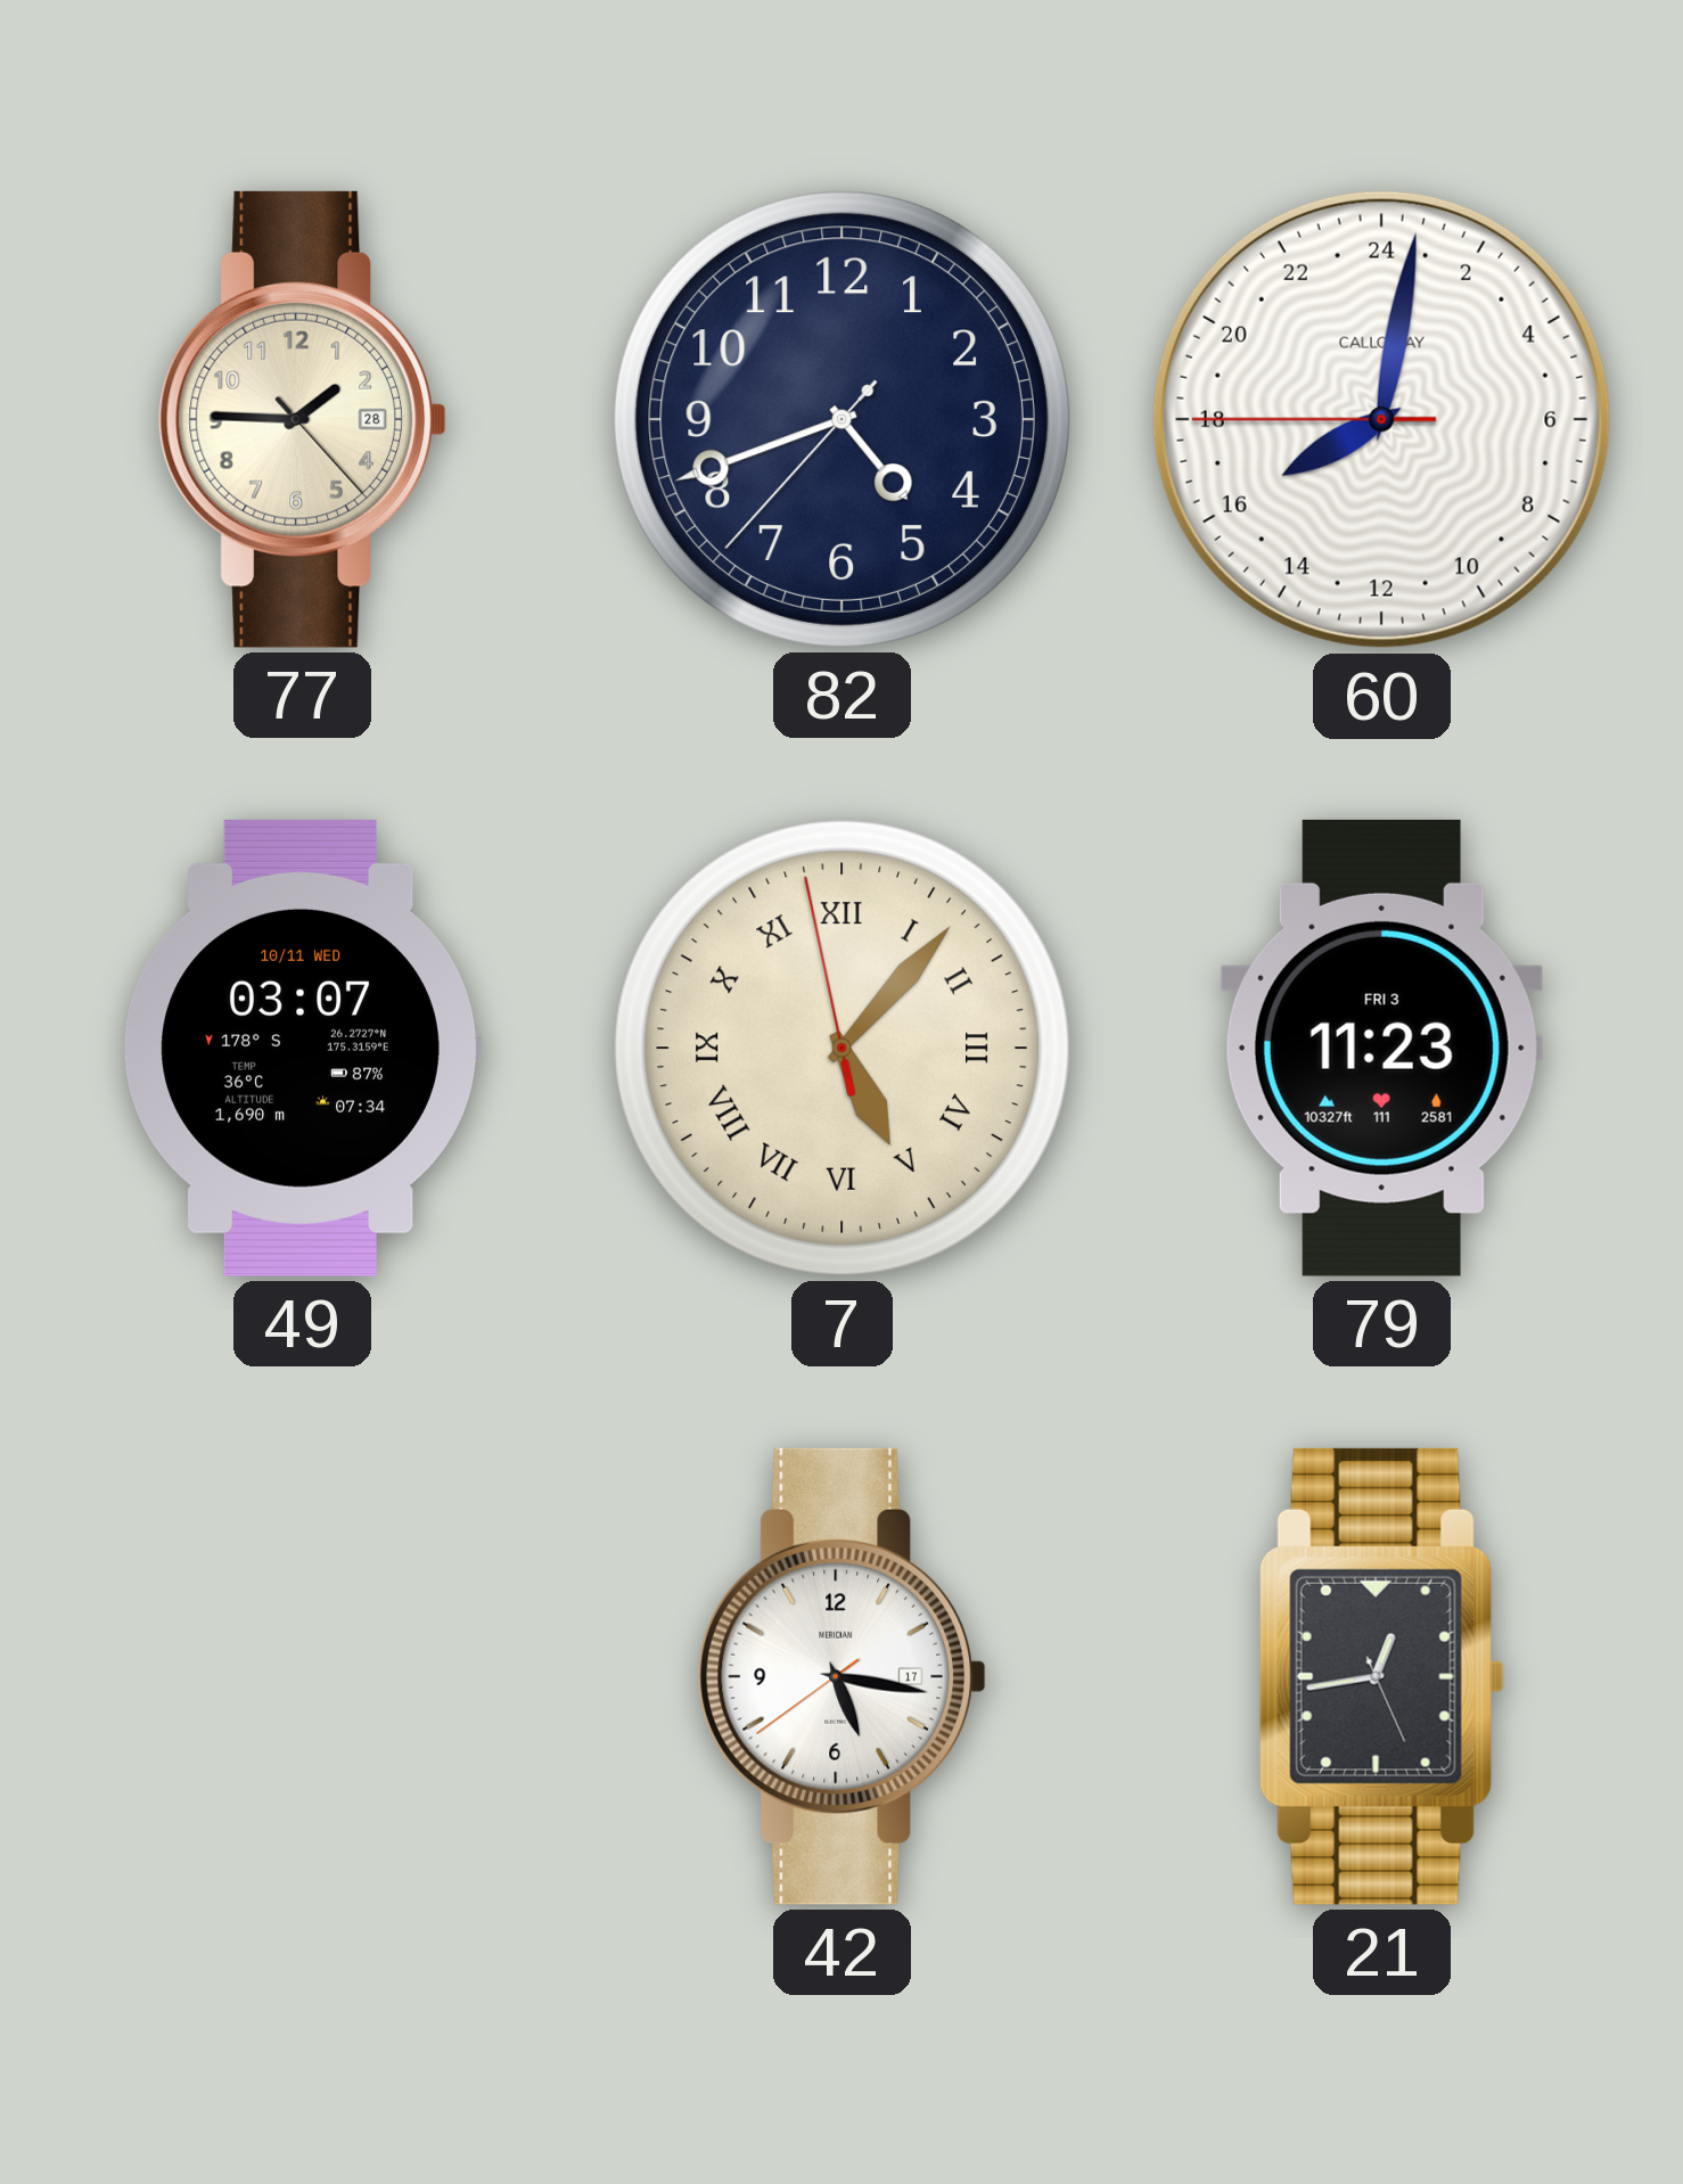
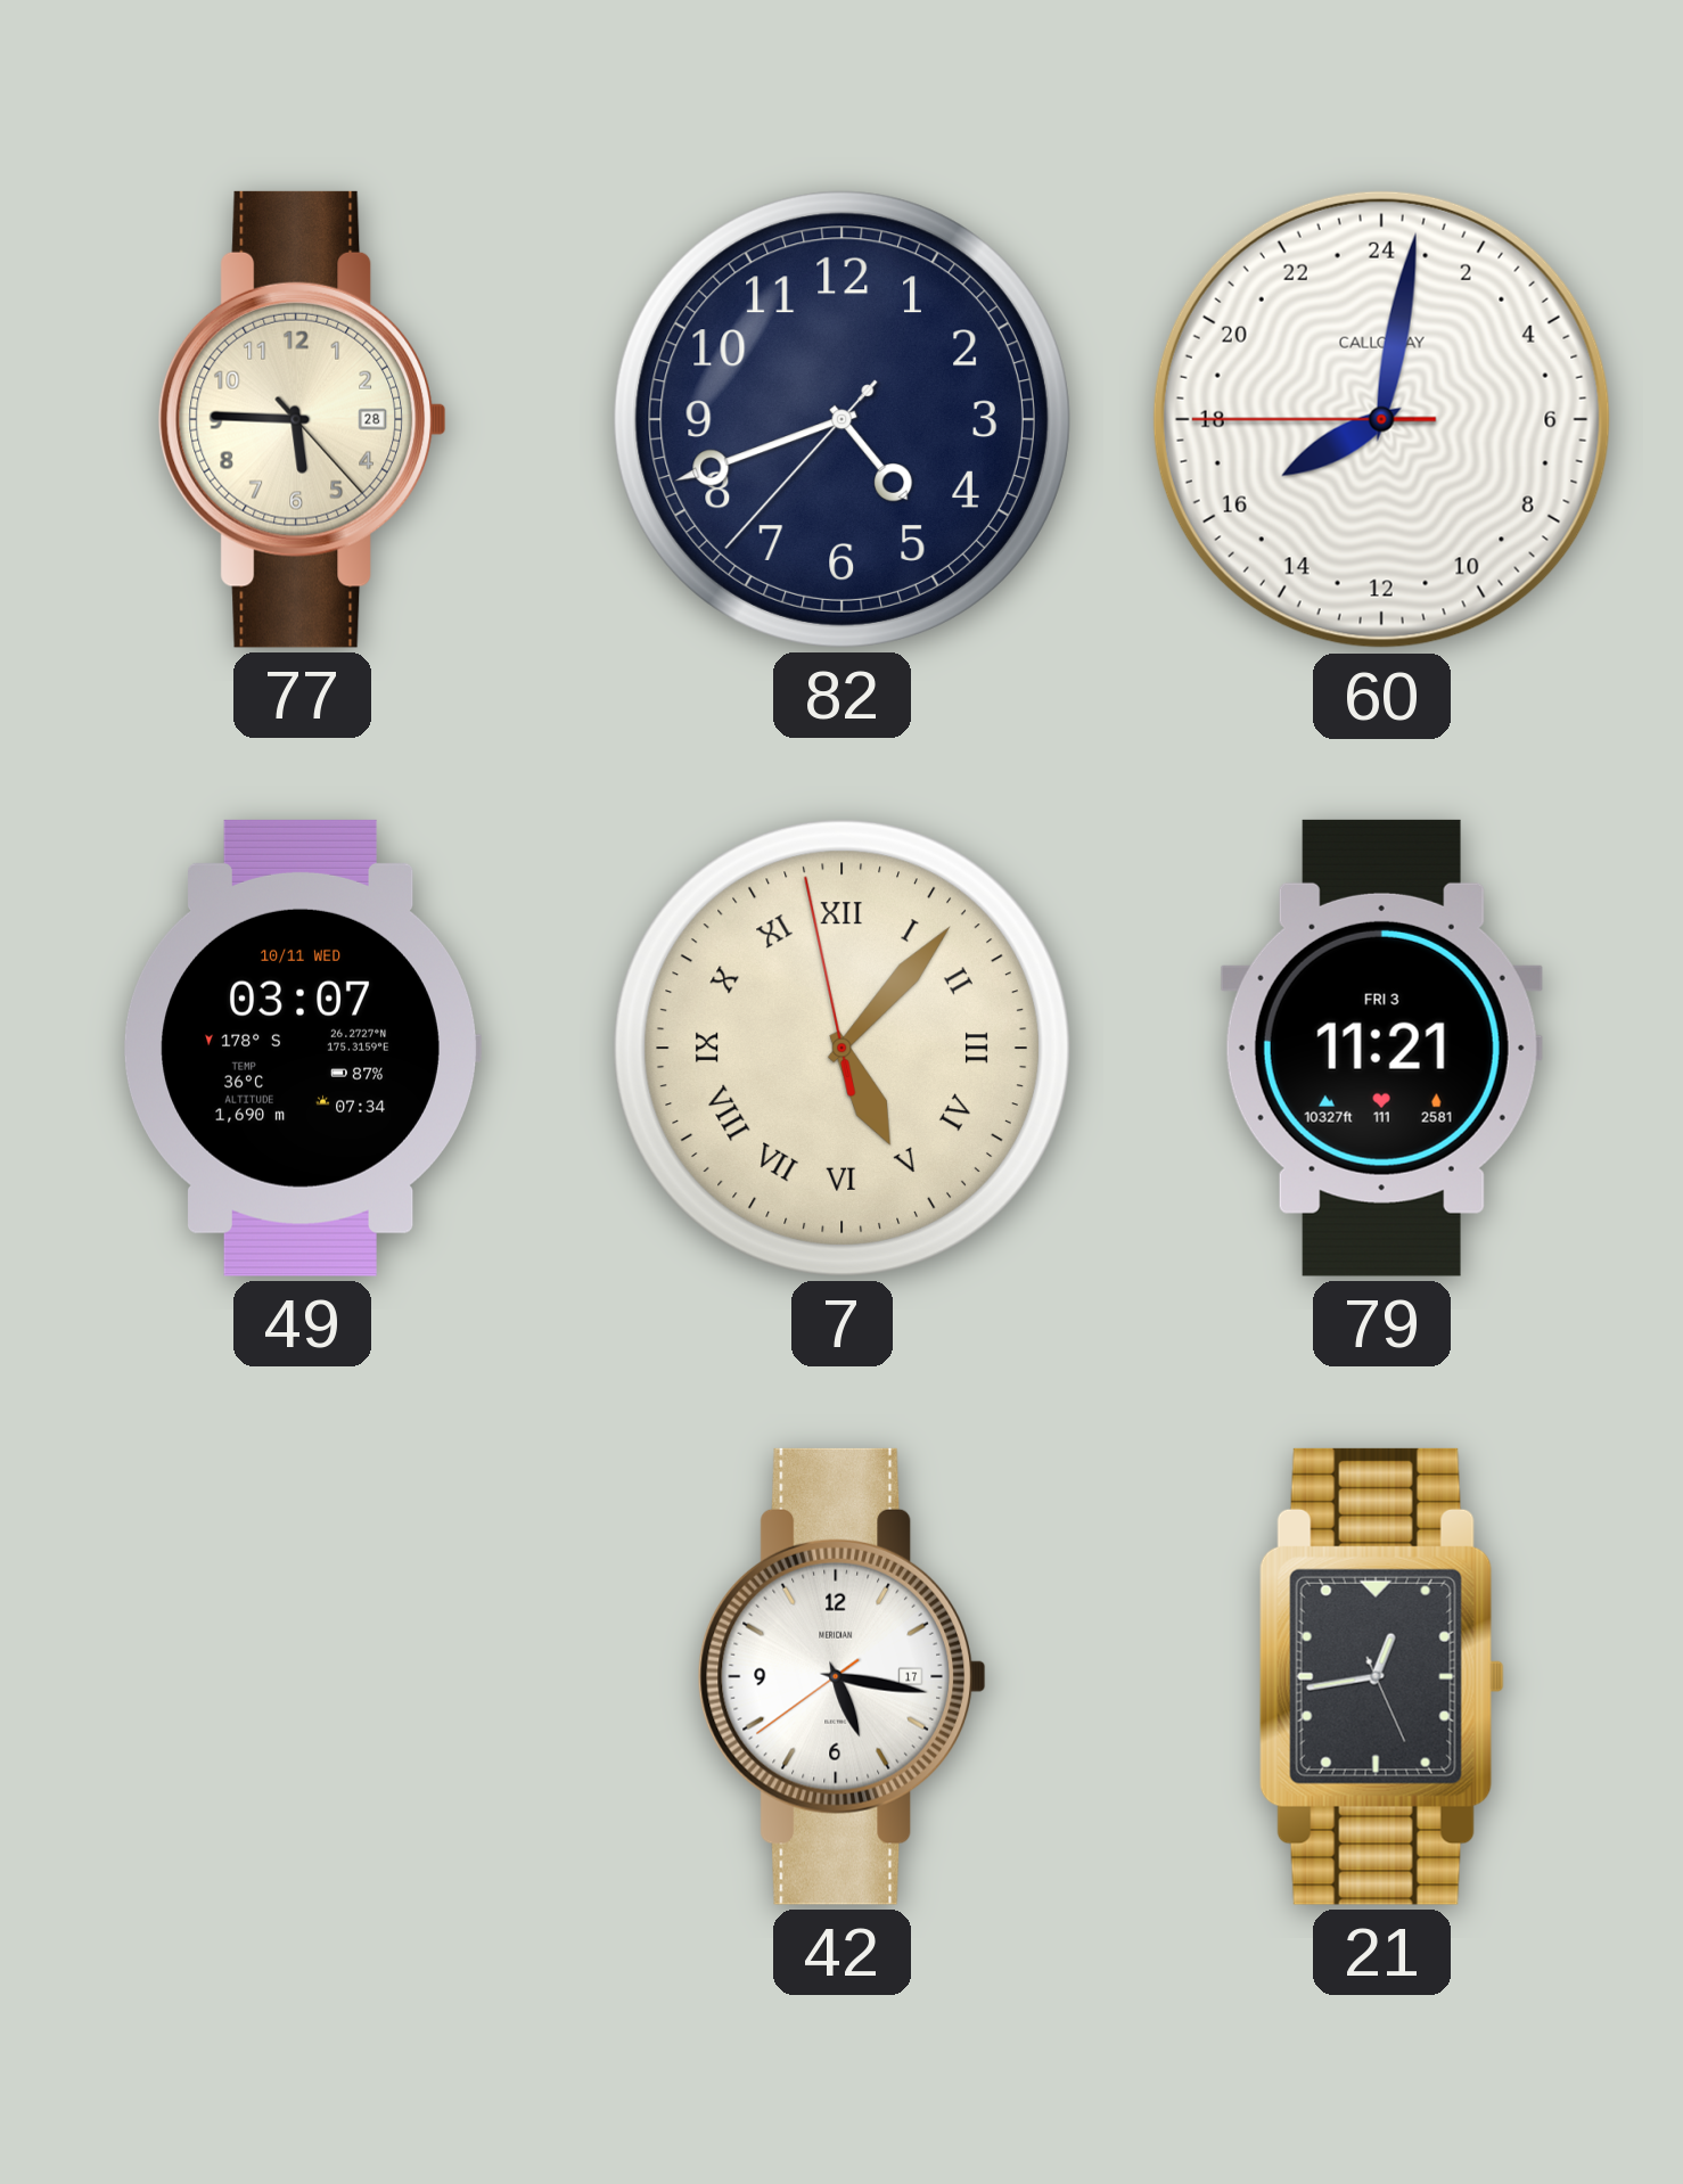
77: 1:45 -> 5:45 (302, 419)
79: 11:23 -> 11:21 (1381, 1048)
